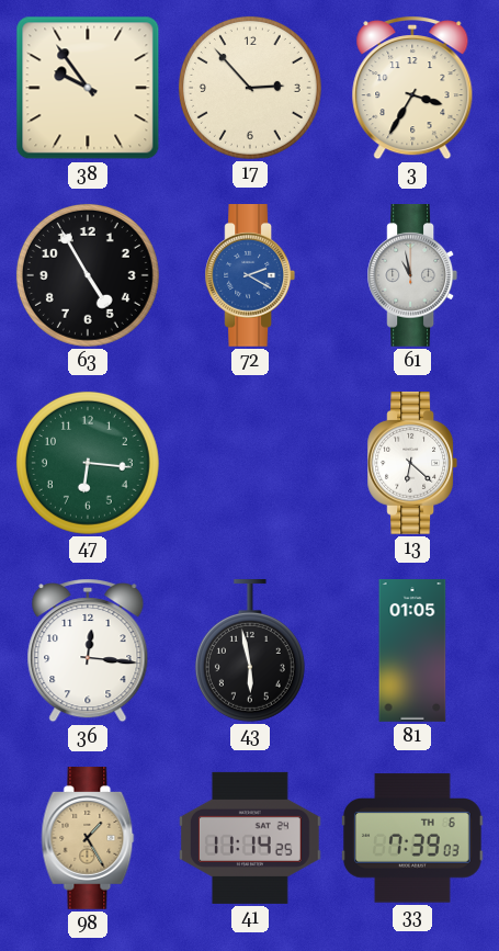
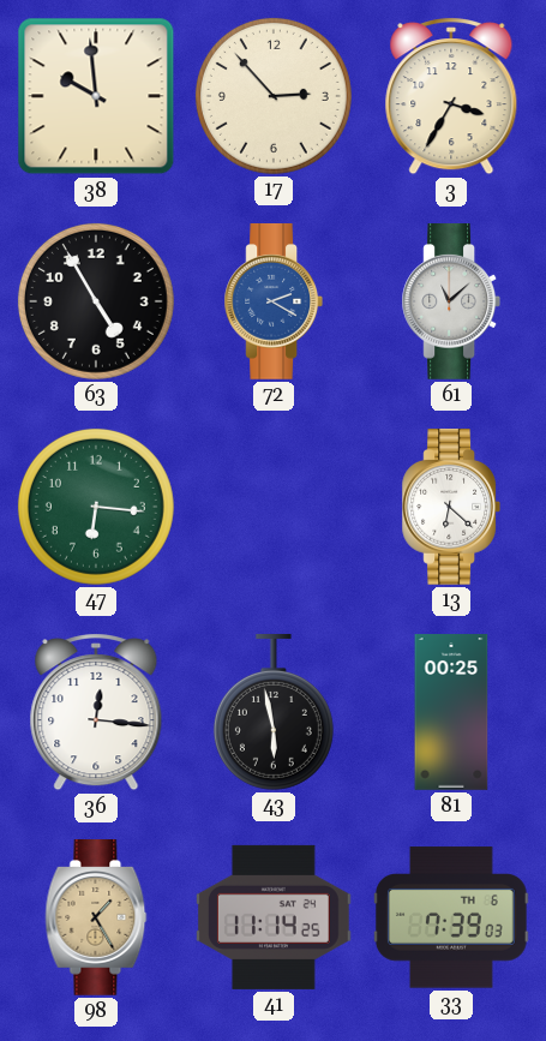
38: 9:54 -> 9:59 (96, 96)
61: 10:58 -> 11:08 (450, 303)
81: 01:05 -> 00:25 (451, 712)
